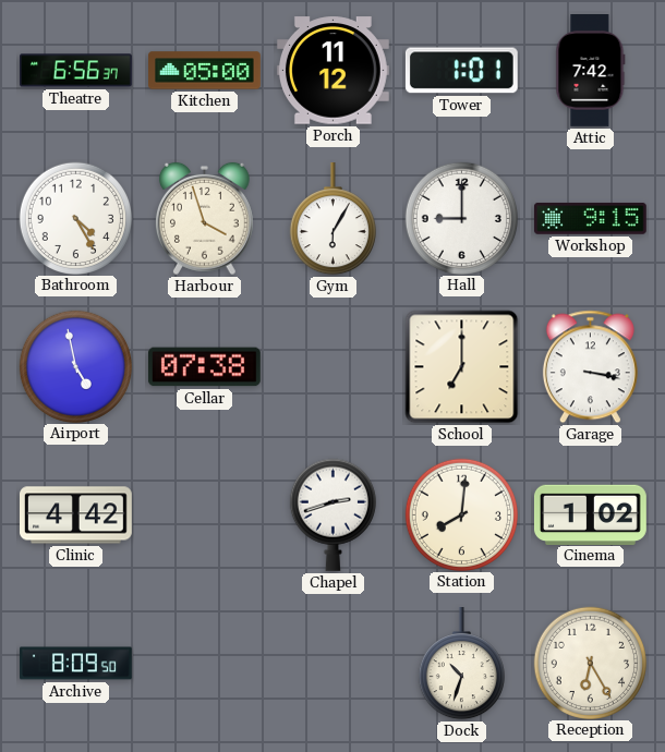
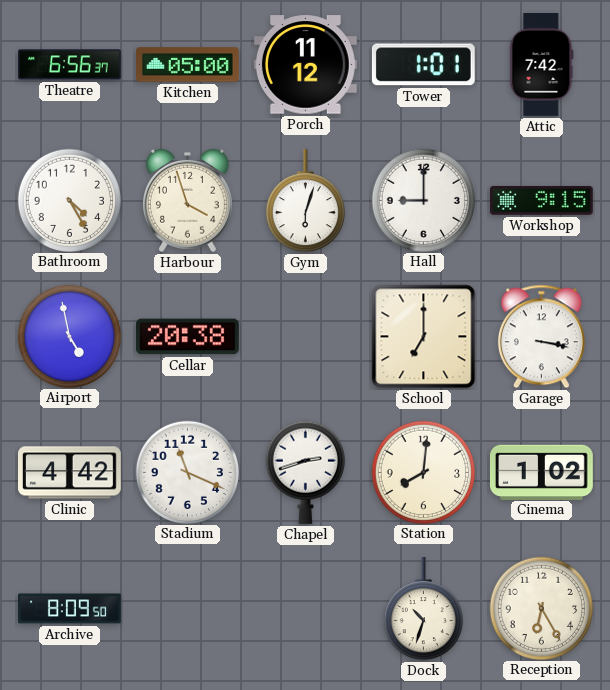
Gym: 6:05 -> 6:03 (305, 201)
Cellar: 07:38 -> 20:38 (187, 337)
Stadium: none -> 11:19 (187, 472)
